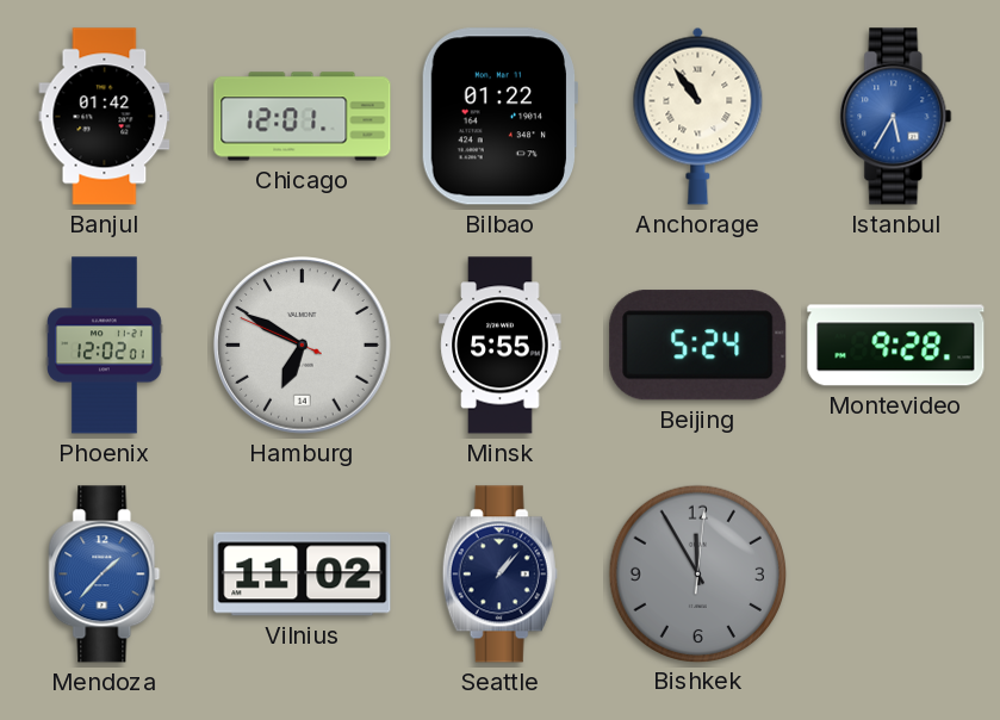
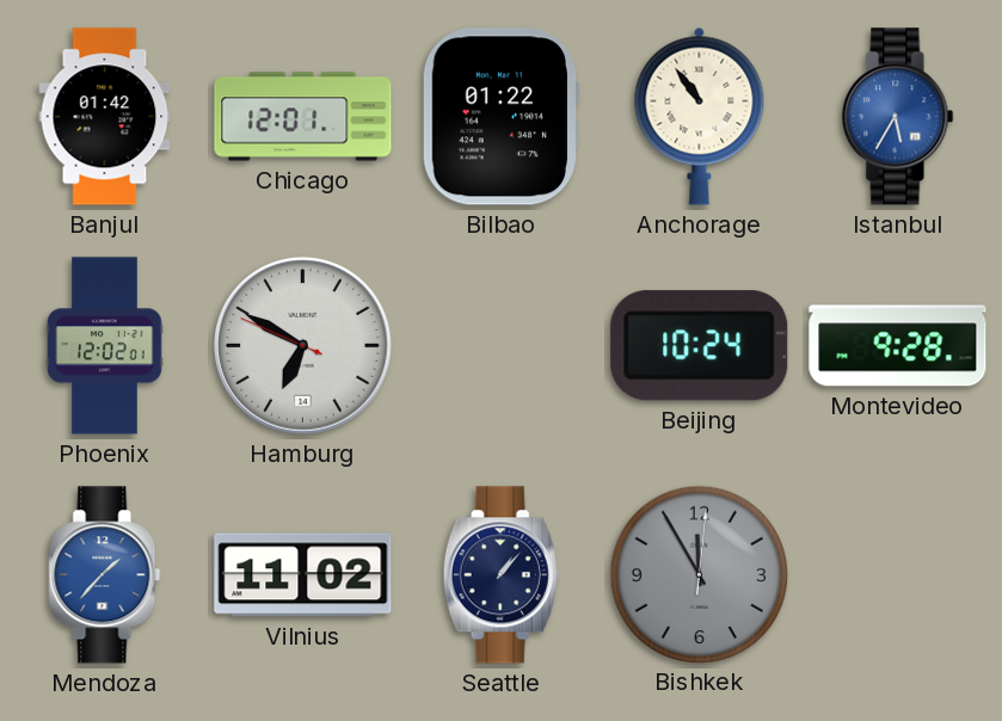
Minsk: 5:55 -> none (501, 346)
Beijing: 5:24 -> 10:24 (700, 346)
